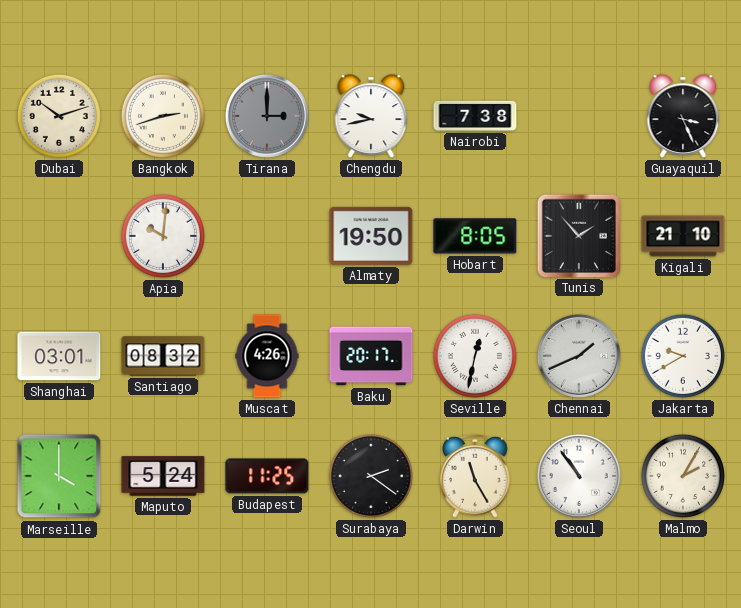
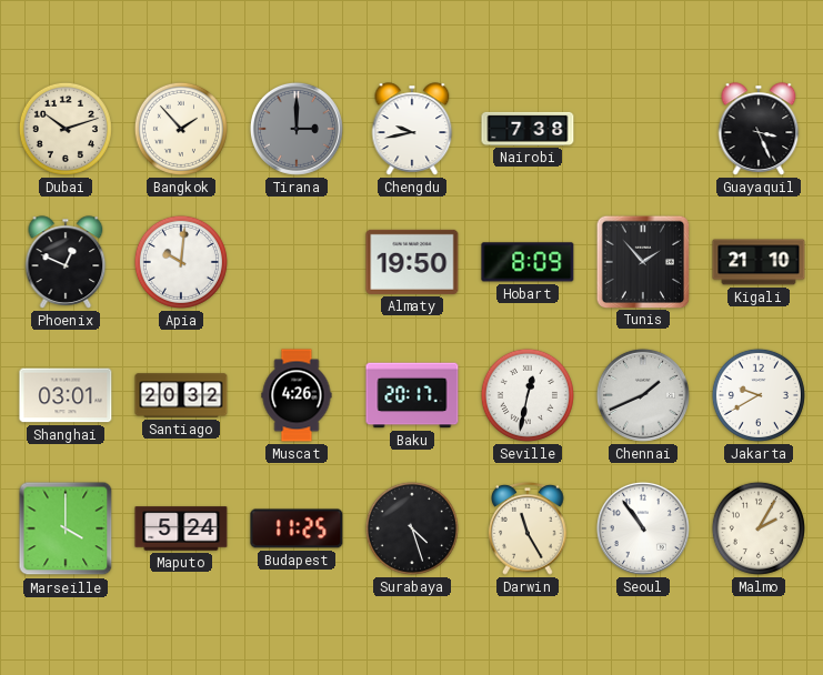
Bangkok: 2:42 -> 1:53 (181, 129)
Phoenix: none -> 12:49 (66, 262)
Hobart: 8:05 -> 8:09 (528, 262)
Santiago: 08:32 -> 20:32 (181, 395)
Surabaya: 2:21 -> 4:27 (412, 528)
